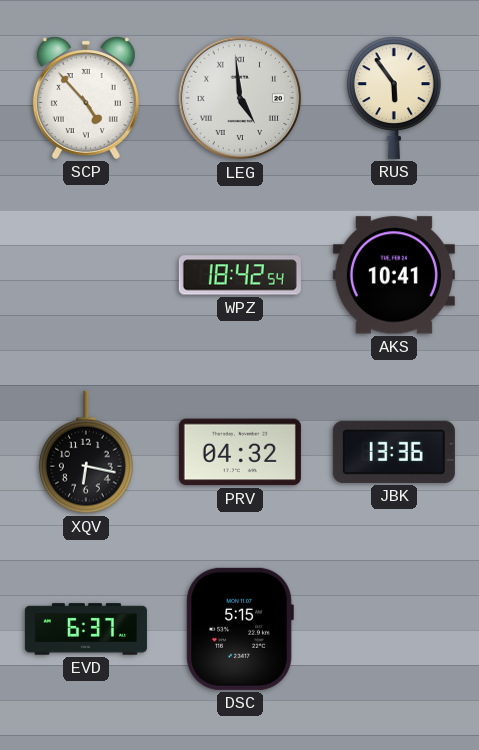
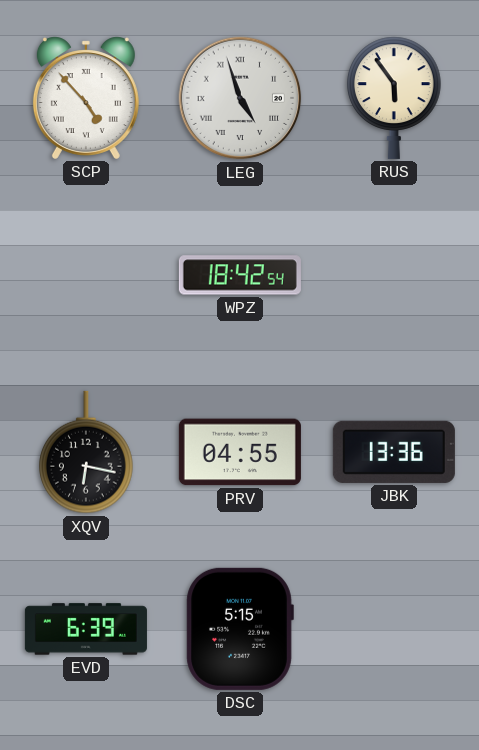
LEG: 4:59 -> 4:57 (240, 98)
AKS: 10:41 -> none (394, 275)
PRV: 04:32 -> 04:55 (240, 452)
EVD: 6:37 -> 6:39 (86, 629)
